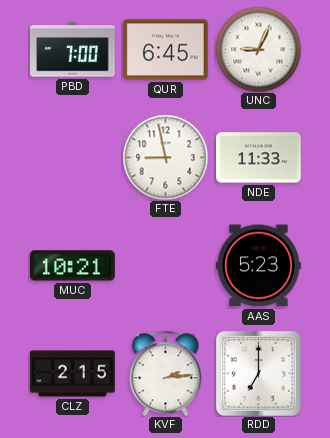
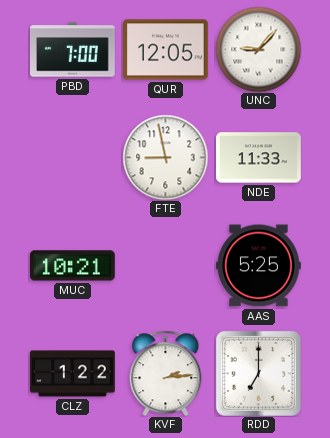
QUR: 6:45 -> 12:05 (166, 50)
UNC: 9:04 -> 9:07 (258, 49)
AAS: 5:23 -> 5:25 (259, 266)
CLZ: 2:15 -> 1:22 (73, 374)
